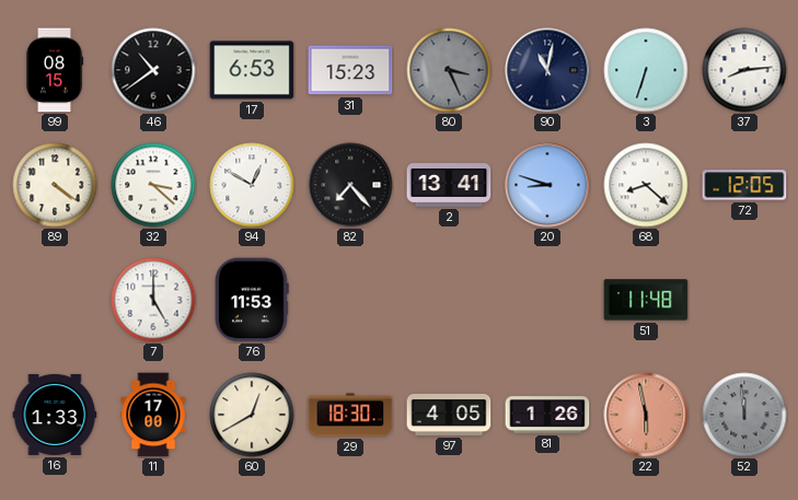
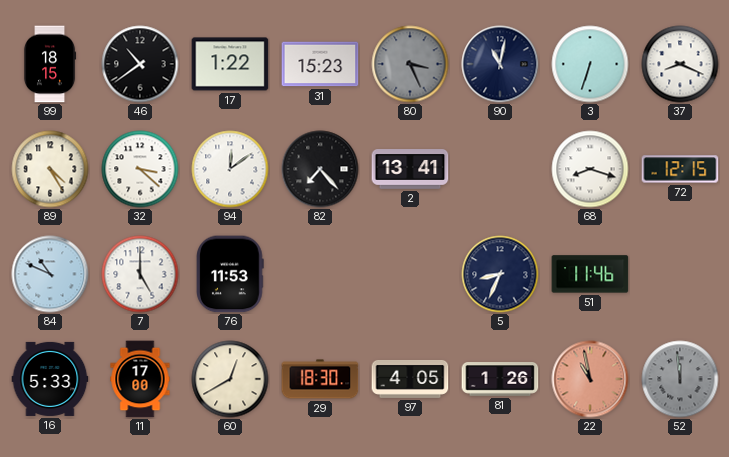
99: 08:15 -> 18:15 (50, 64)
17: 6:53 -> 1:22 (230, 64)
37: 8:14 -> 8:19 (680, 64)
89: 4:21 -> 4:25 (50, 169)
94: 12:50 -> 12:09 (230, 169)
20: 8:48 -> none (547, 185)
68: 8:22 -> 8:18 (590, 169)
72: 12:05 -> 12:15 (680, 169)
84: none -> 10:49 (50, 274)
5: none -> 8:34 (500, 274)
51: 11:48 -> 11:46 (590, 274)
16: 1:33 -> 5:33 (50, 379)
22: 5:58 -> 10:58 (590, 379)
